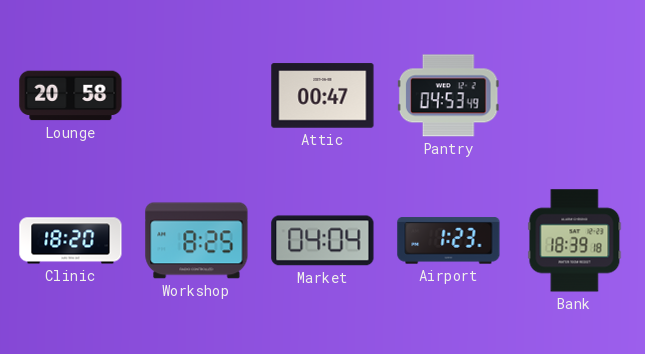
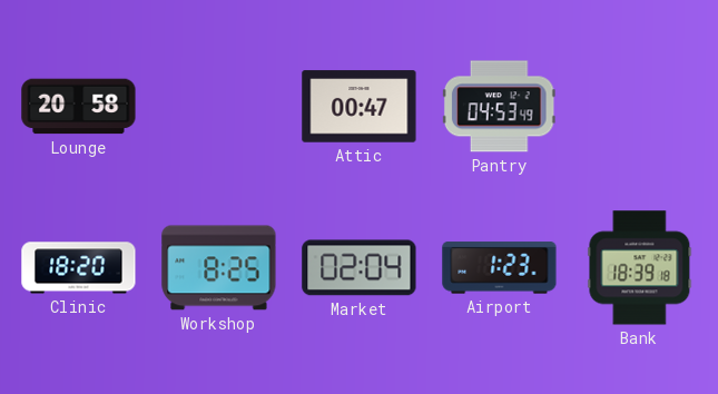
Market: 04:04 -> 02:04 (360, 268)
